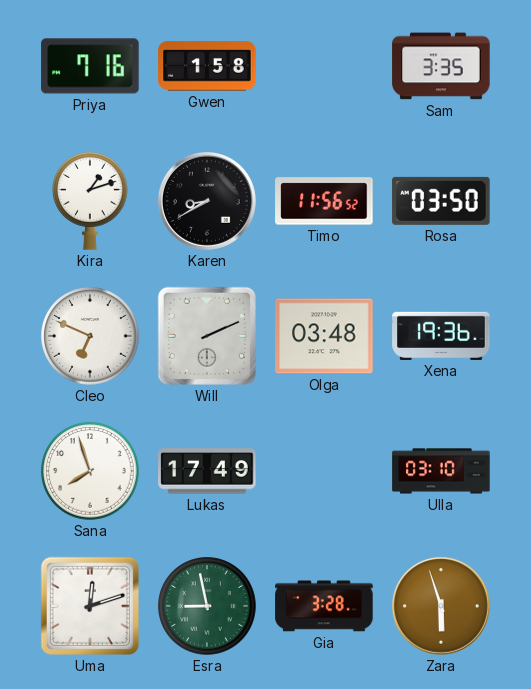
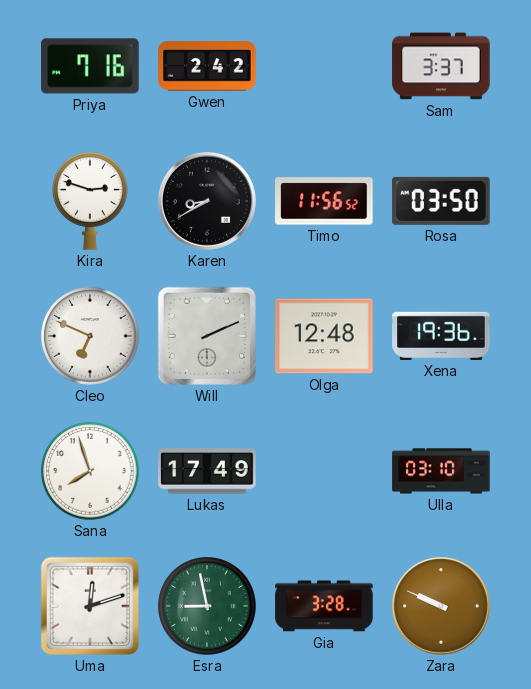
Gwen: 1:58 -> 2:42 (207, 66)
Sam: 3:35 -> 3:37 (441, 66)
Kira: 1:12 -> 2:48 (90, 202)
Olga: 03:48 -> 12:48 (324, 336)
Zara: 5:57 -> 9:49 (441, 606)
